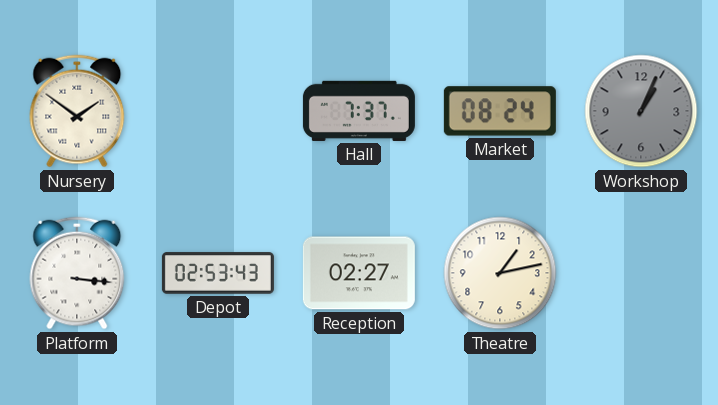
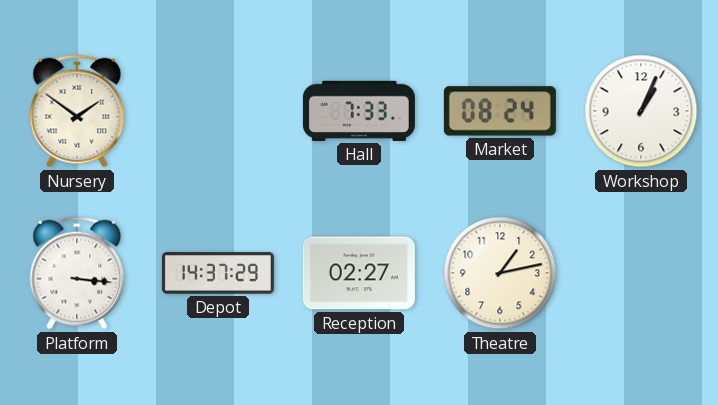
Hall: 7:37 -> 7:33 (359, 111)
Workshop dial: grey -> white (641, 111)
Depot: 02:53 -> 14:37 (218, 273)
